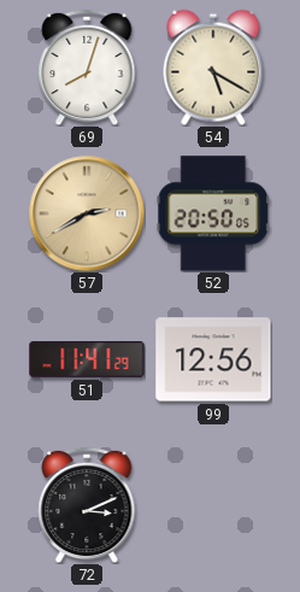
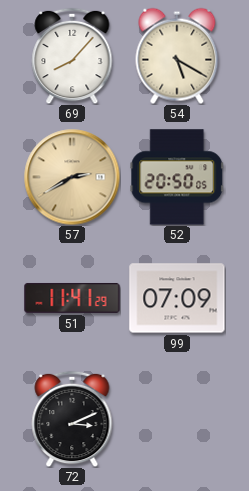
69: 8:03 -> 8:07 (72, 56)
99: 12:56 -> 07:09 (177, 298)
